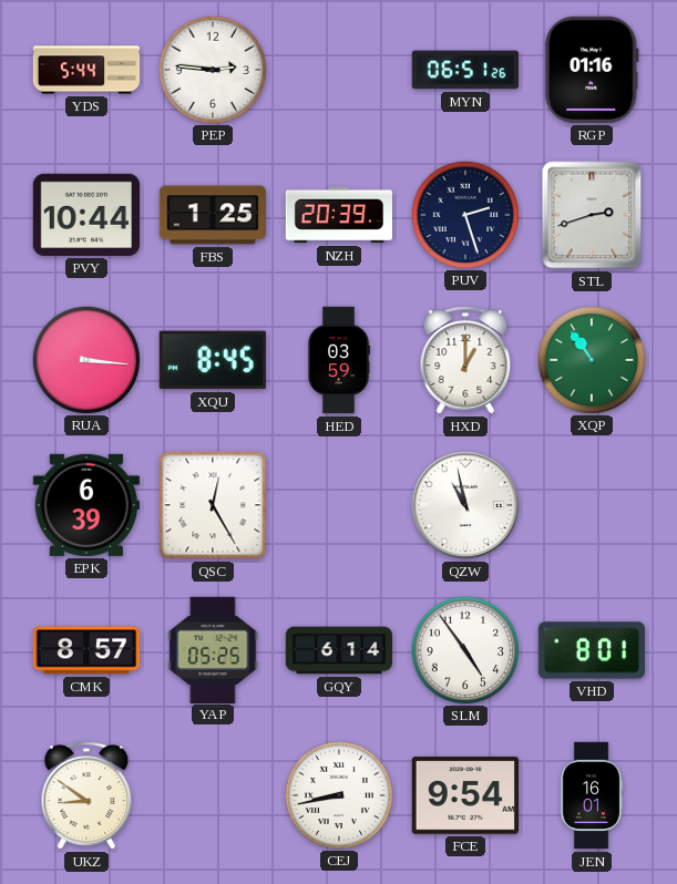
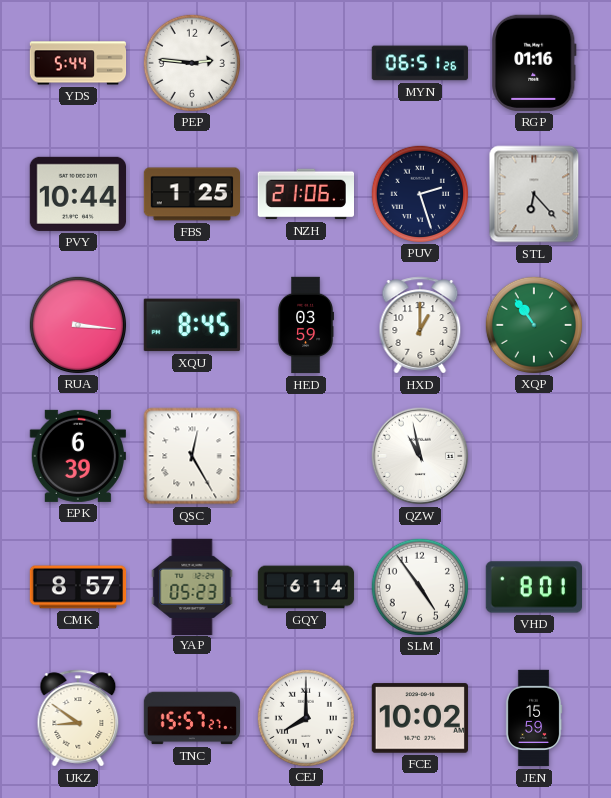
NZH: 20:39 -> 21:06 (305, 194)
STL: 2:42 -> 6:23 (534, 194)
YAP: 05:25 -> 05:23 (192, 586)
TNC: none -> 15:57 (192, 718)
CEJ: 8:43 -> 8:00 (305, 717)
FCE: 9:54 -> 10:02 (419, 718)
JEN: 16:01 -> 15:59 (534, 718)
